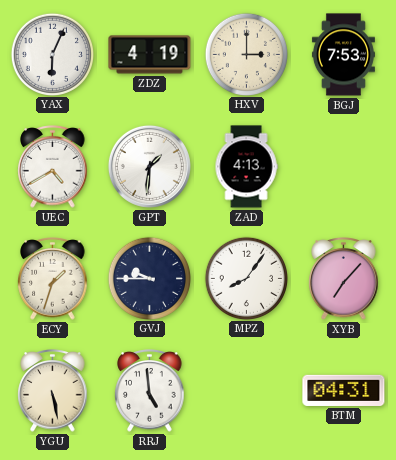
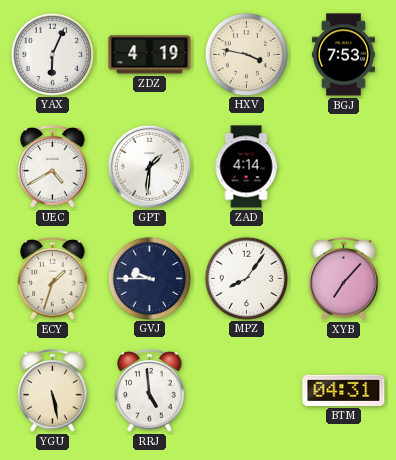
HXV: 3:00 -> 3:47 (246, 54)
ZAD: 4:13 -> 4:14 (246, 167)
